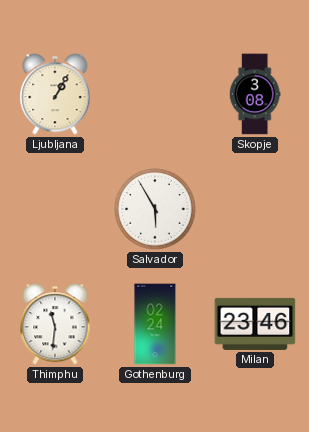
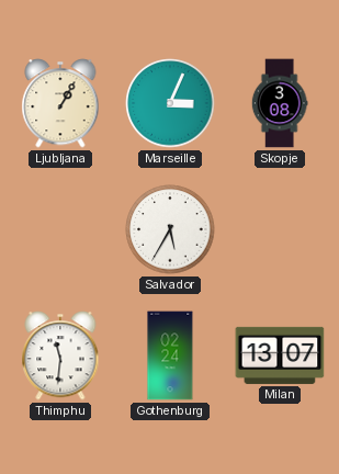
Marseille: none -> 3:04 (170, 103)
Salvador: 5:55 -> 5:35 (170, 229)
Milan: 23:46 -> 13:07 (280, 356)
